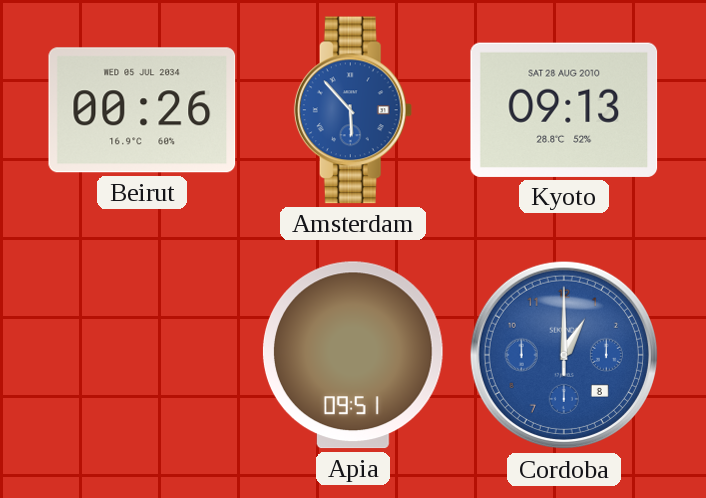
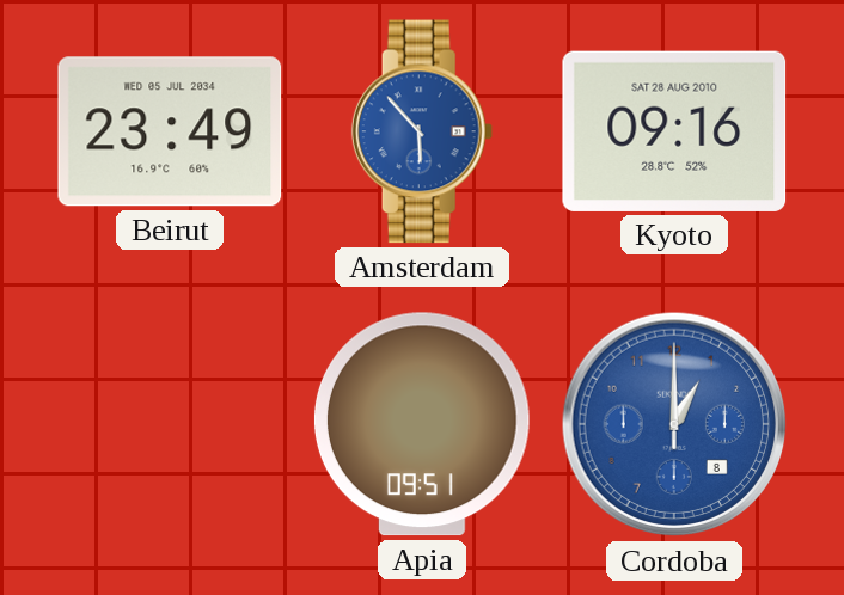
Beirut: 00:26 -> 23:49 (170, 131)
Kyoto: 09:13 -> 09:16 (674, 131)
